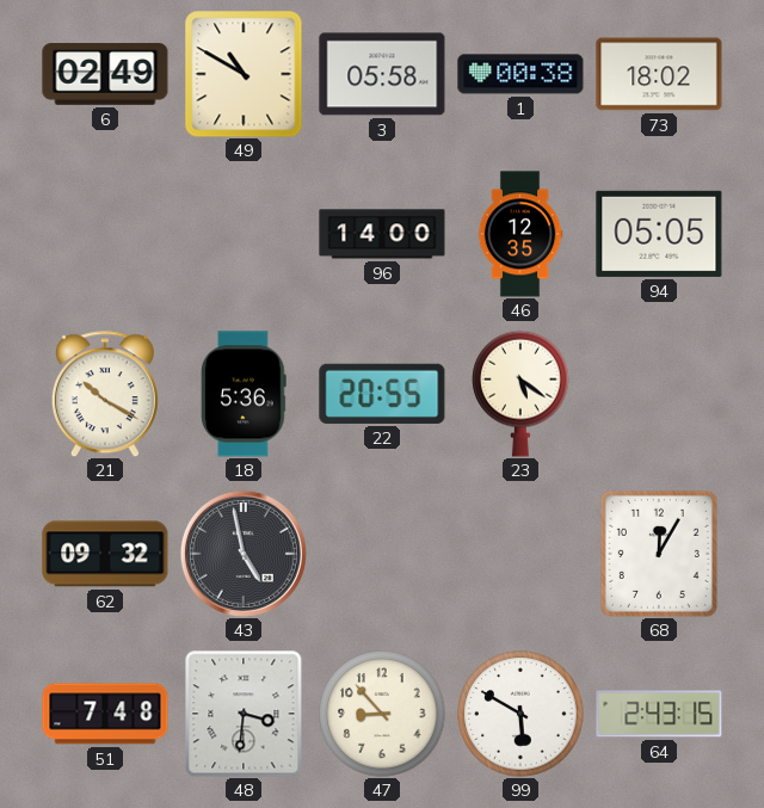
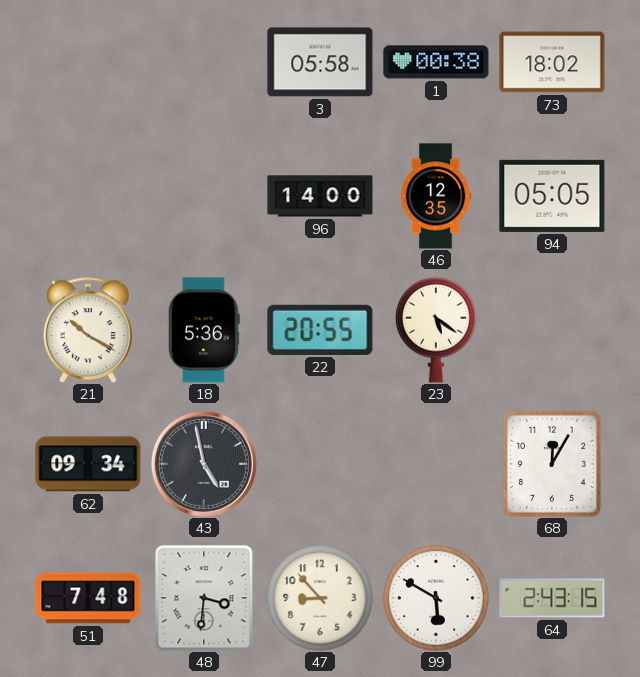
6: 02:49 -> none (105, 74)
49: 10:50 -> none (244, 74)
62: 09:32 -> 09:34 (88, 464)
